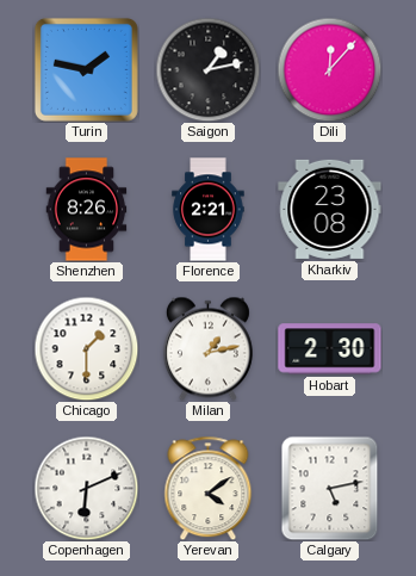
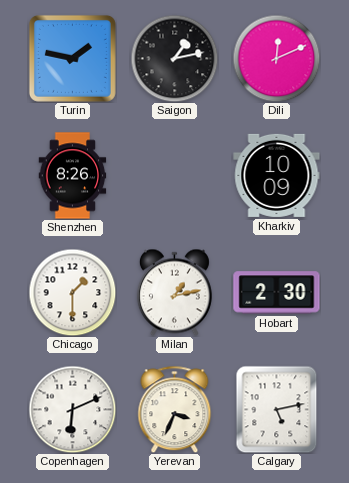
Dili: 12:07 -> 12:11 (276, 58)
Florence: 2:21 -> none (209, 210)
Kharkiv: 23:08 -> 10:09 (277, 175)
Yerevan: 4:09 -> 3:34 (175, 409)
